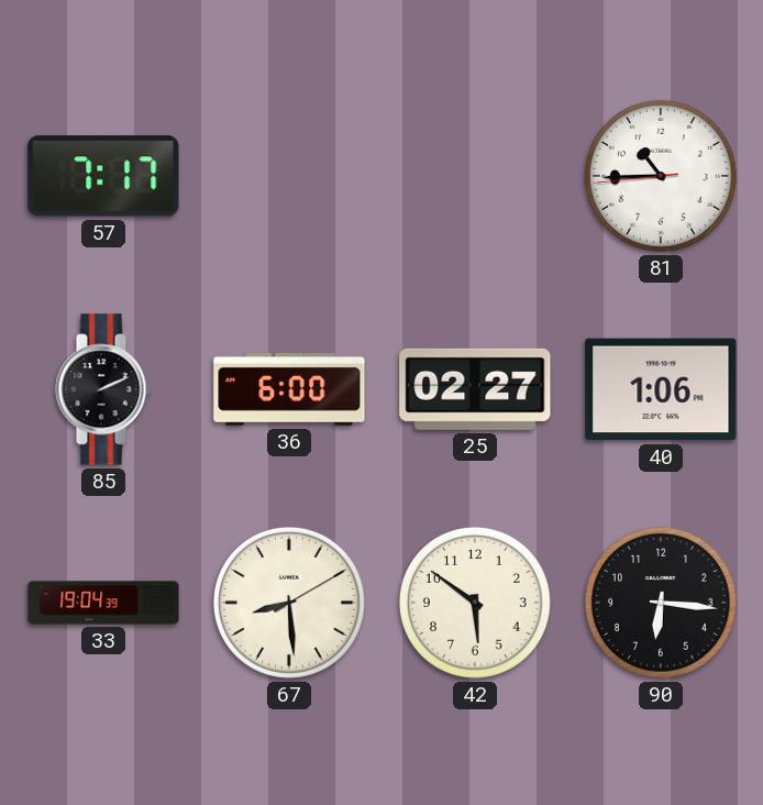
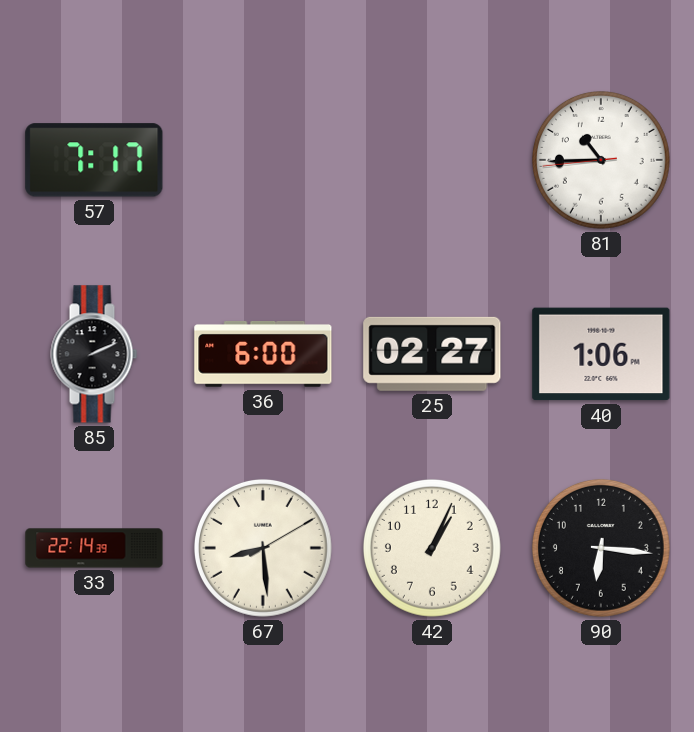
33: 19:04 -> 22:14 (94, 548)
42: 5:51 -> 1:04 (432, 548)
